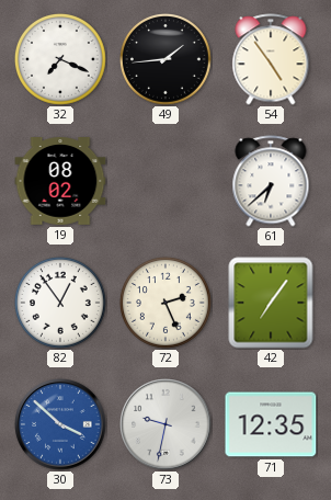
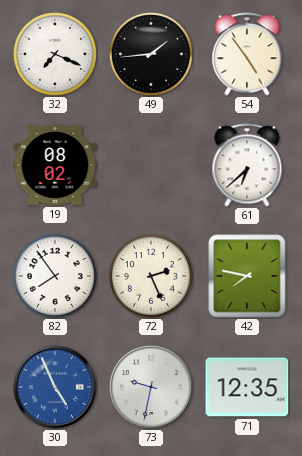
82: 12:54 -> 7:54 (55, 276)
42: 7:06 -> 7:47 (247, 276)
30: 3:52 -> 4:56 (55, 387)
